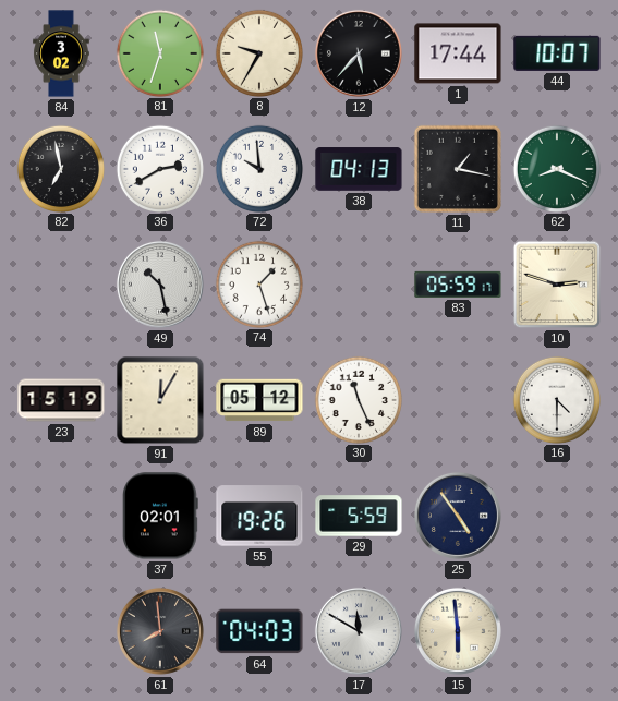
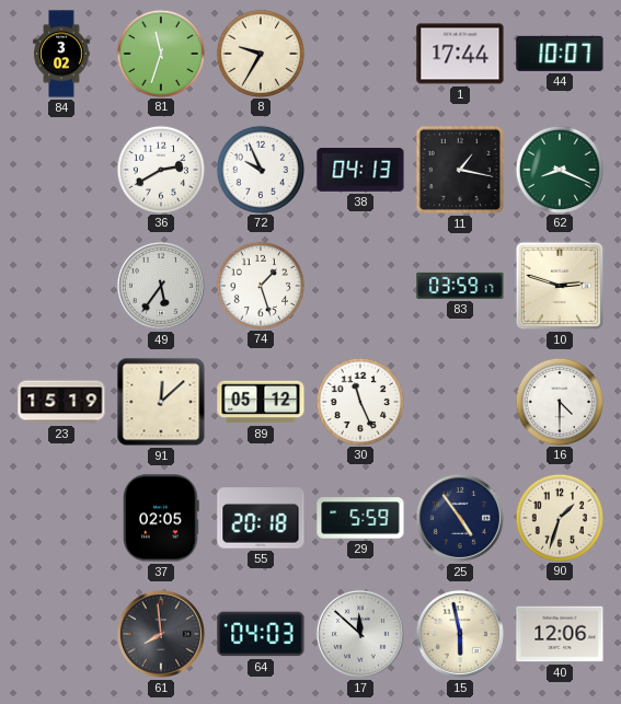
12: 5:37 -> none (359, 53)
82: 6:58 -> none (60, 168)
72: 9:59 -> 9:56 (260, 169)
49: 10:28 -> 5:36 (161, 286)
83: 05:59 -> 03:59 (460, 286)
91: 12:05 -> 12:08 (161, 402)
37: 02:01 -> 02:05 (162, 518)
55: 19:26 -> 20:18 (261, 518)
90: none -> 1:33 (559, 517)
17: 11:50 -> 11:52 (360, 634)
15: 5:59 -> 5:58 (460, 634)
40: none -> 12:06 (560, 634)
